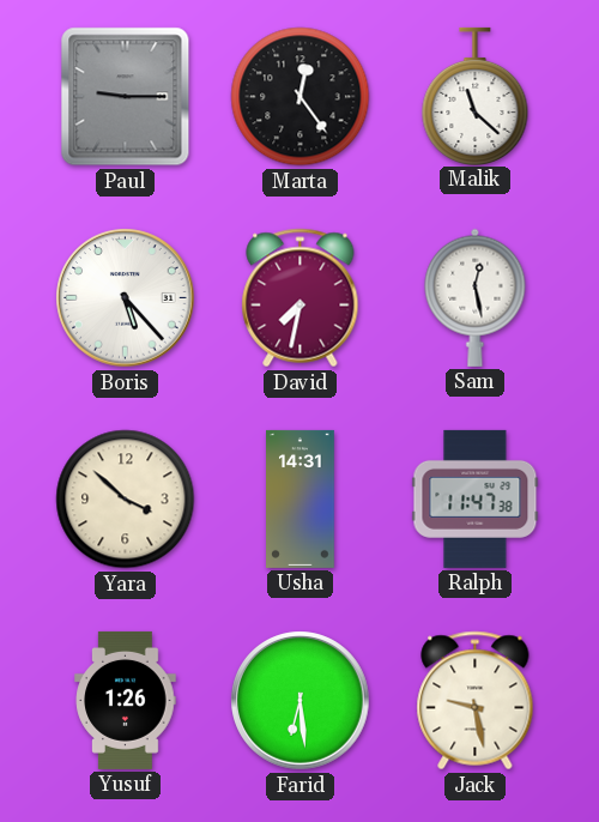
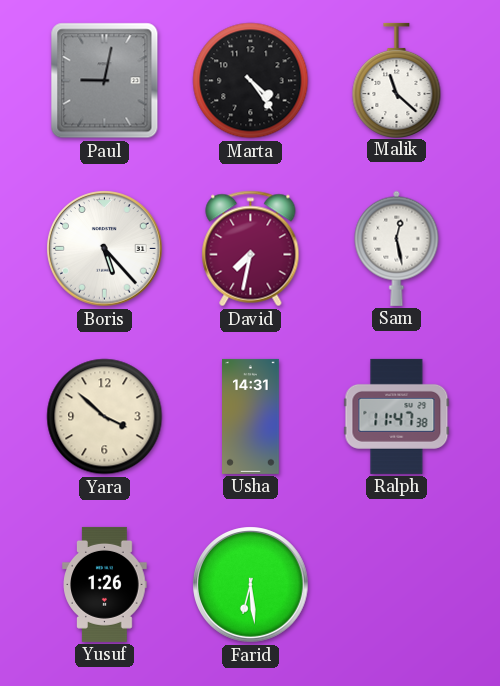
Paul: 9:15 -> 9:02 (105, 81)
Marta: 12:24 -> 4:24 (251, 81)
Jack: 9:28 -> none (476, 701)
